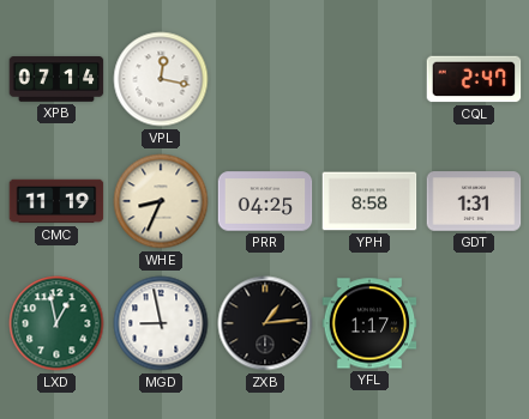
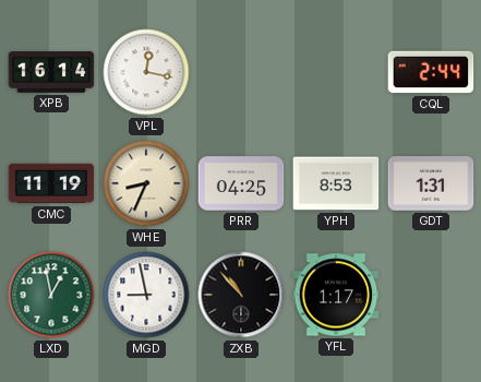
XPB: 07:14 -> 16:14 (51, 72)
CQL: 2:47 -> 2:44 (431, 72)
YPH: 8:58 -> 8:53 (336, 183)
ZXB: 1:14 -> 10:53 (241, 295)
